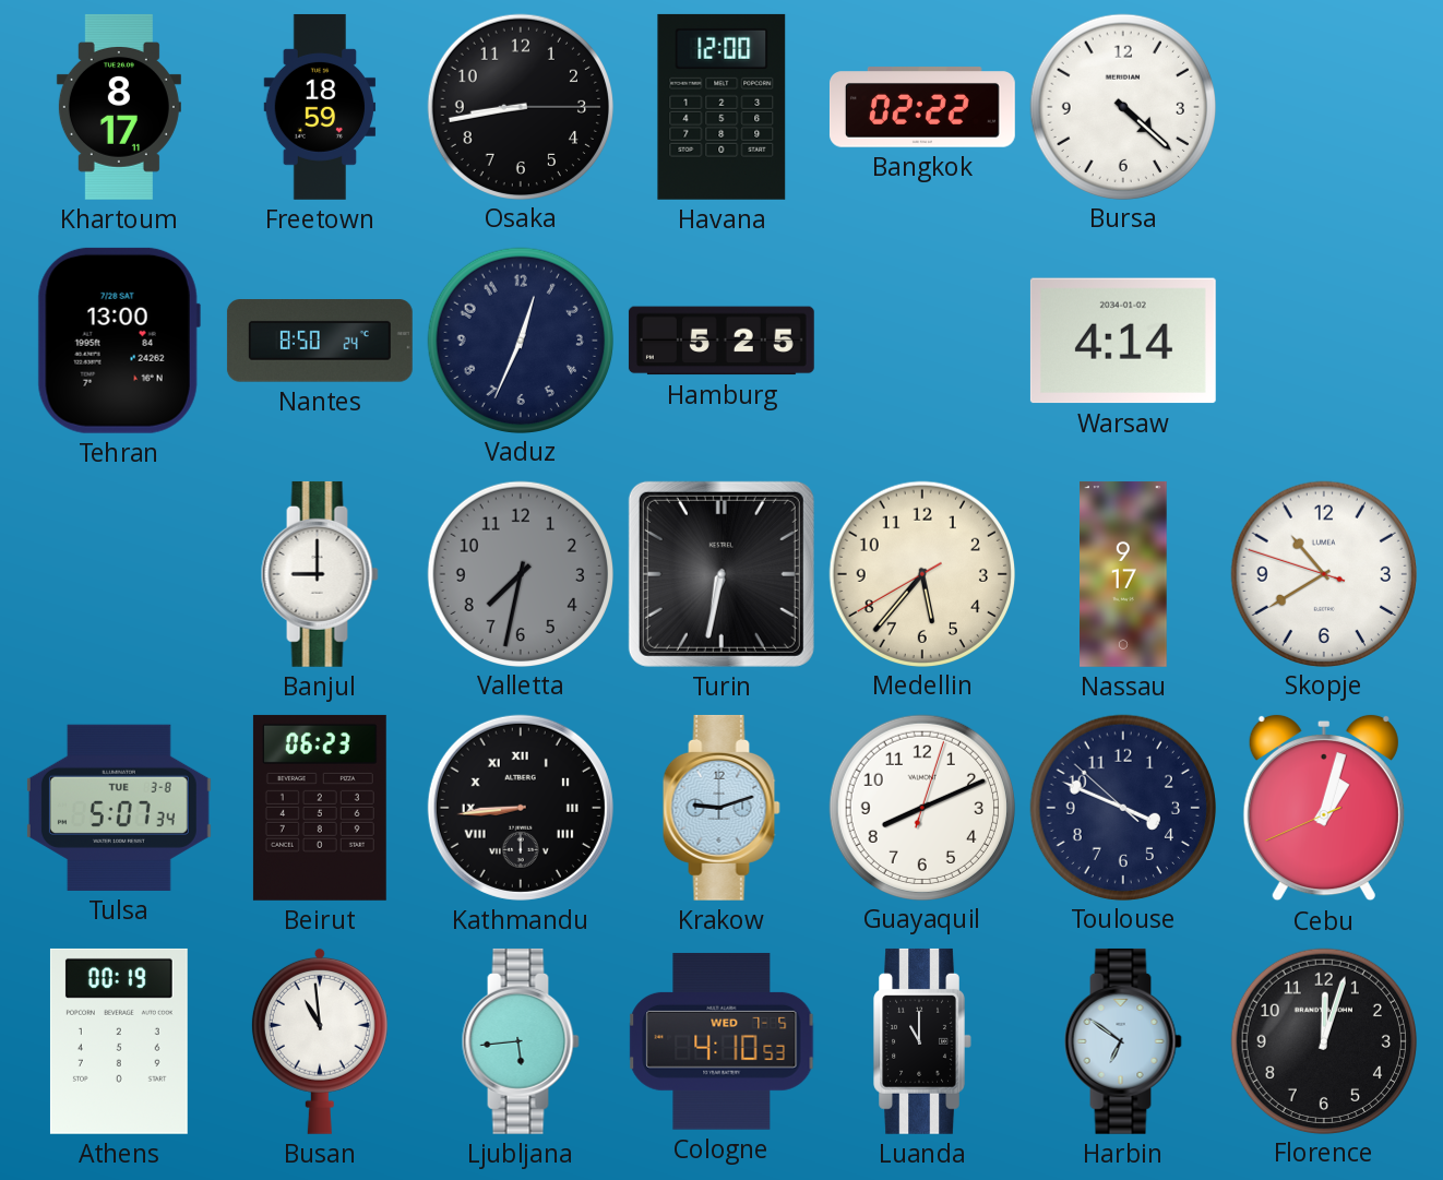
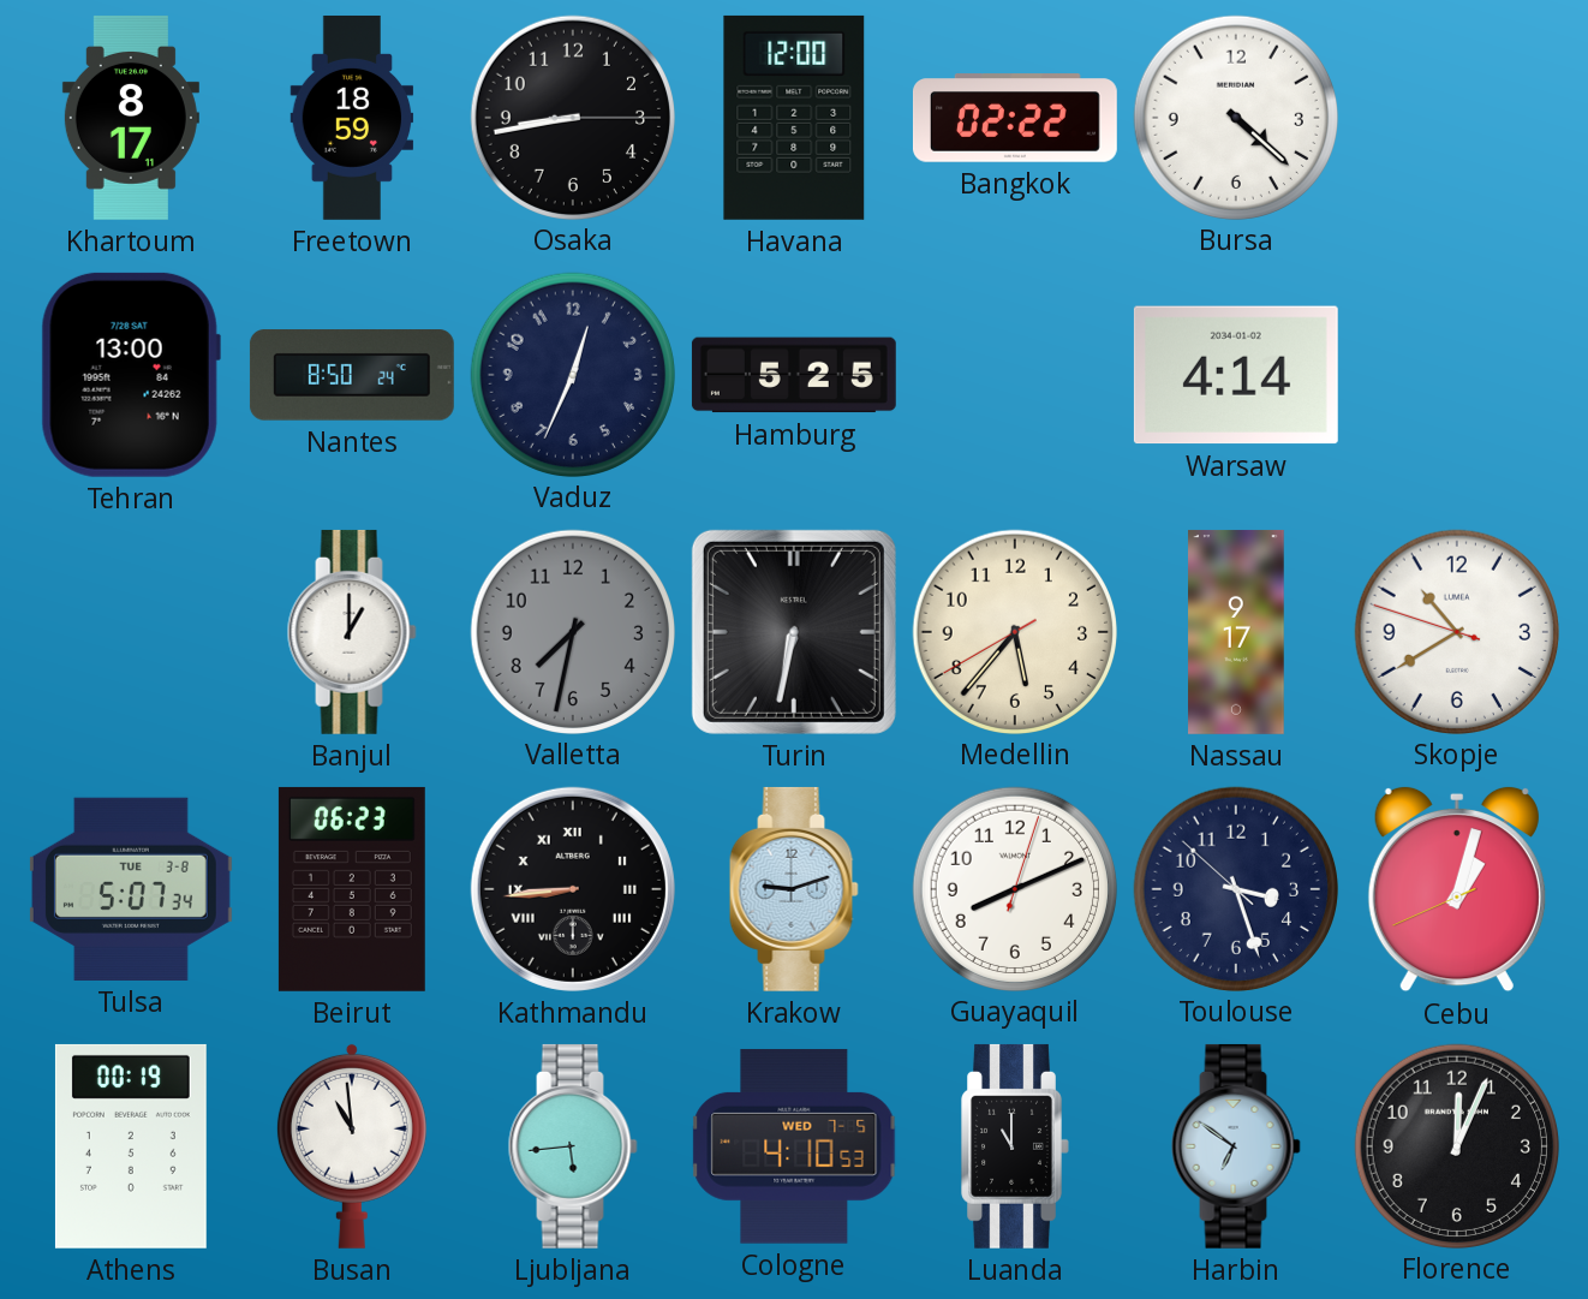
Banjul: 9:00 -> 1:00 (352, 632)
Toulouse: 3:48 -> 3:26 (1235, 888)
Florence: 12:03 -> 12:04 (1456, 1145)
